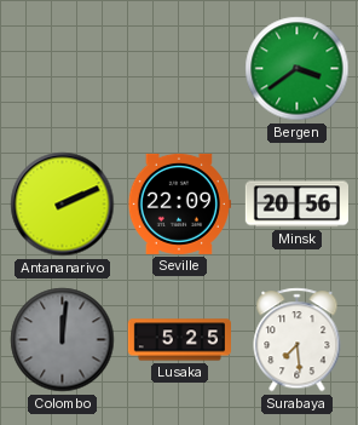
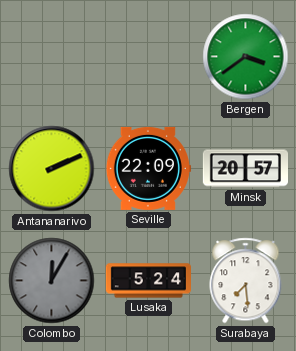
Minsk: 20:56 -> 20:57 (245, 169)
Colombo: 12:01 -> 12:05 (52, 281)
Lusaka: 5:25 -> 5:24 (148, 281)
